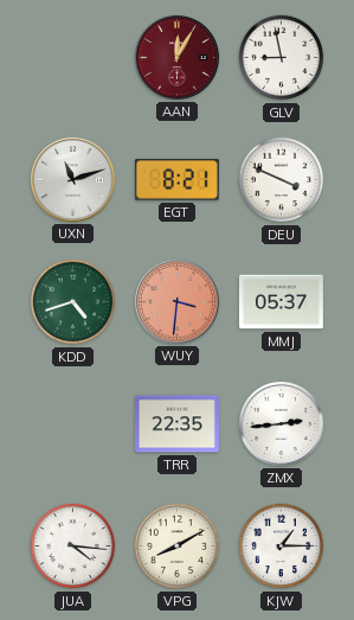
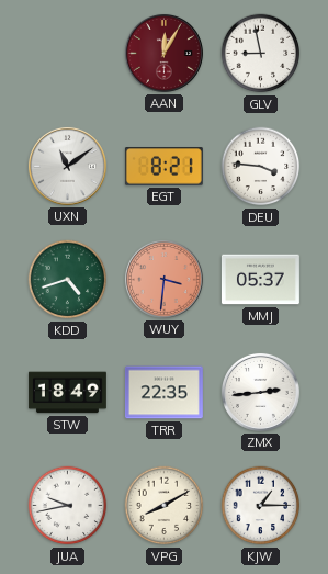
UXN: 11:12 -> 11:09 (67, 166)
DEU: 3:49 -> 3:46 (261, 167)
STW: none -> 18:49 (67, 393)
JUA: 4:16 -> 9:43 (68, 506)
